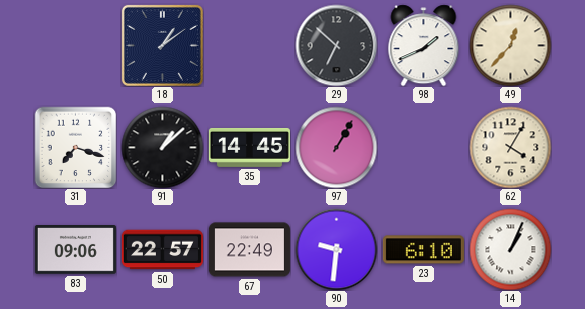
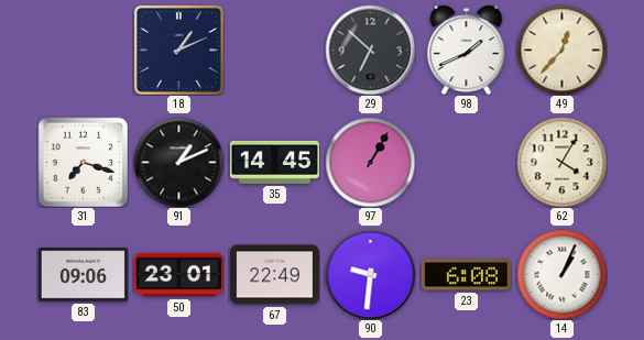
18: 1:09 -> 1:11 (178, 50)
91: 1:08 -> 1:11 (178, 162)
50: 22:57 -> 23:01 (178, 275)
23: 6:10 -> 6:08 (466, 275)
